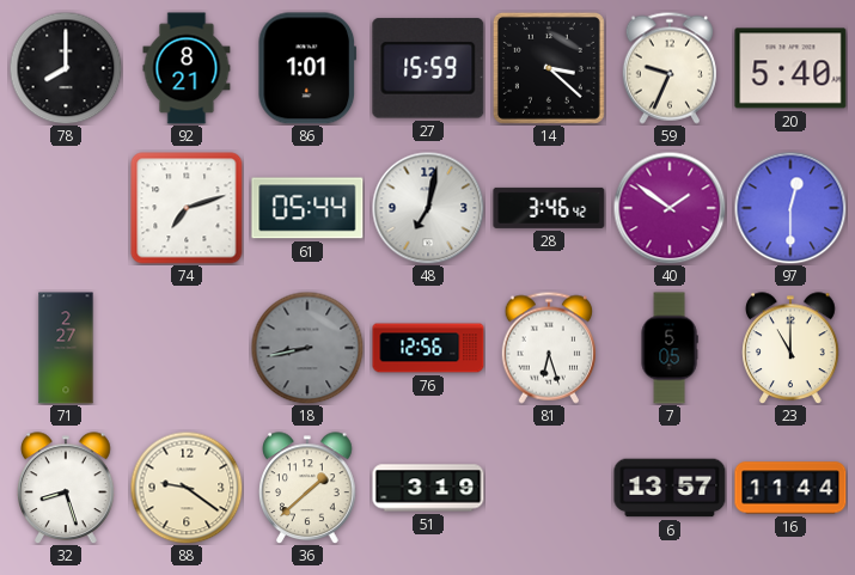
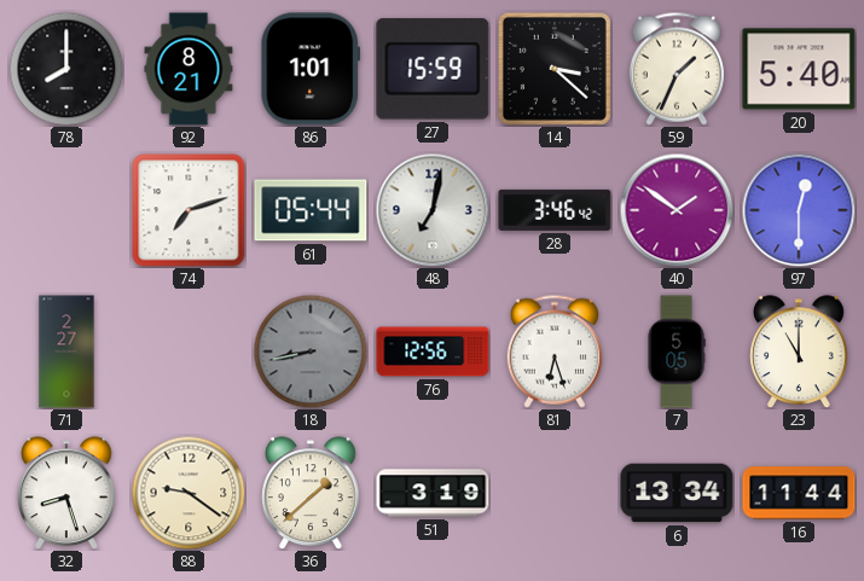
59: 9:34 -> 1:34 (677, 69)
6: 13:57 -> 13:34 (677, 493)
